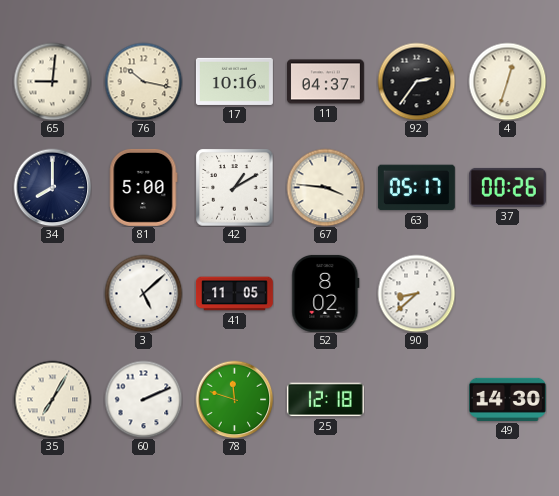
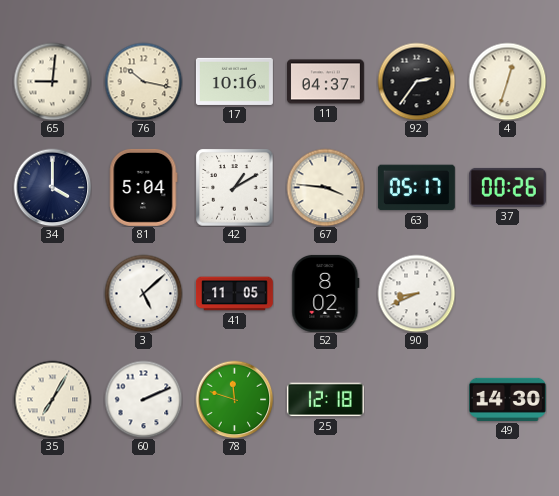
34: 8:00 -> 4:00 (52, 187)
81: 5:00 -> 5:04 (143, 187)
90: 8:38 -> 8:41 (416, 293)
